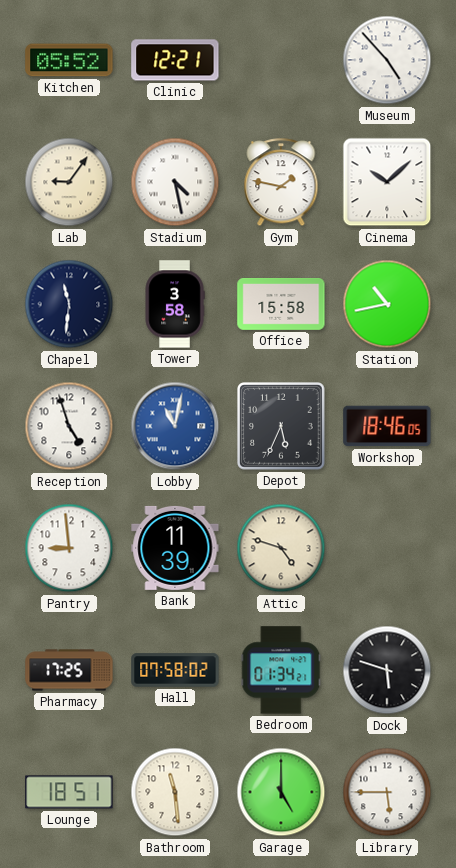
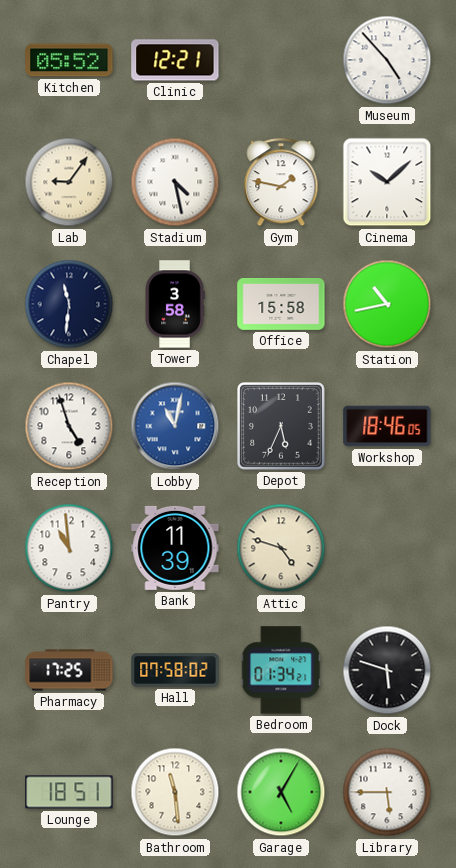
Pantry: 8:59 -> 10:59 (69, 548)
Garage: 5:00 -> 5:05 (281, 792)
